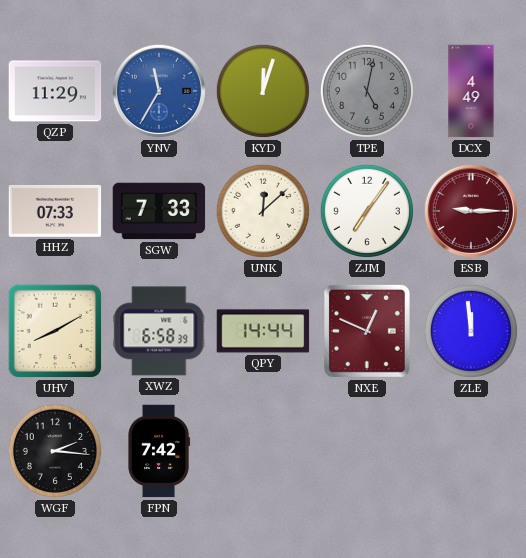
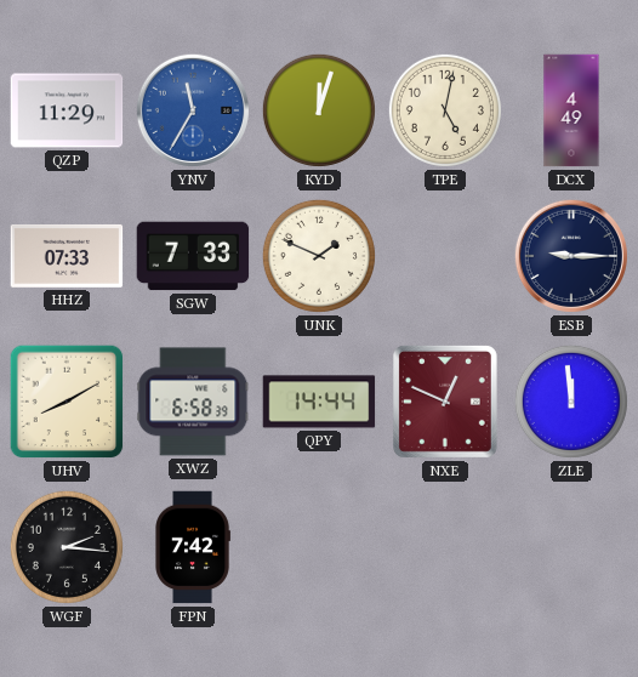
TPE dial: grey -> cream (445, 110)
UNK: 12:08 -> 1:49 (319, 256)
ZJM: 7:06 -> none (367, 211)
ESB dial: burgundy -> navy (571, 256)
